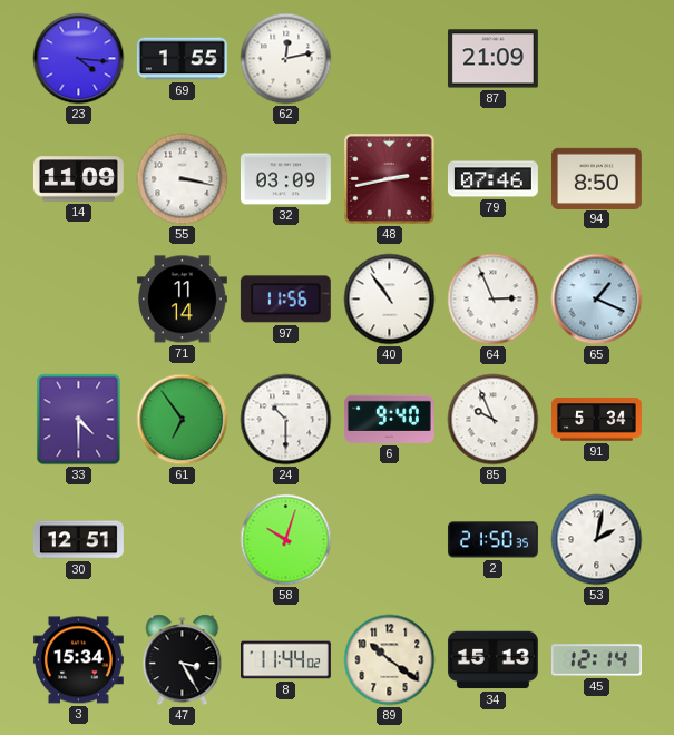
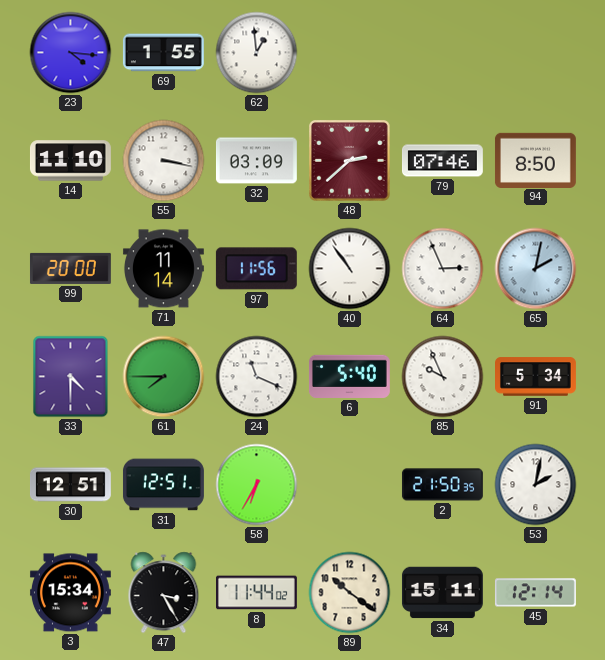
62: 12:13 -> 12:59 (257, 53)
87: 21:09 -> none (492, 59)
14: 11:09 -> 11:10 (70, 161)
48: 2:43 -> 2:38 (350, 161)
99: none -> 20:00 (70, 268)
65: 1:19 -> 2:02 (536, 269)
61: 6:54 -> 7:45 (164, 377)
24: 10:30 -> 11:19 (257, 377)
6: 9:40 -> 5:40 (349, 376)
31: none -> 12:51 (163, 485)
58: 10:03 -> 6:35 (257, 485)
34: 15:13 -> 15:11 (442, 593)
